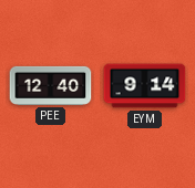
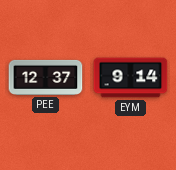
PEE: 12:40 -> 12:37 (46, 77)
